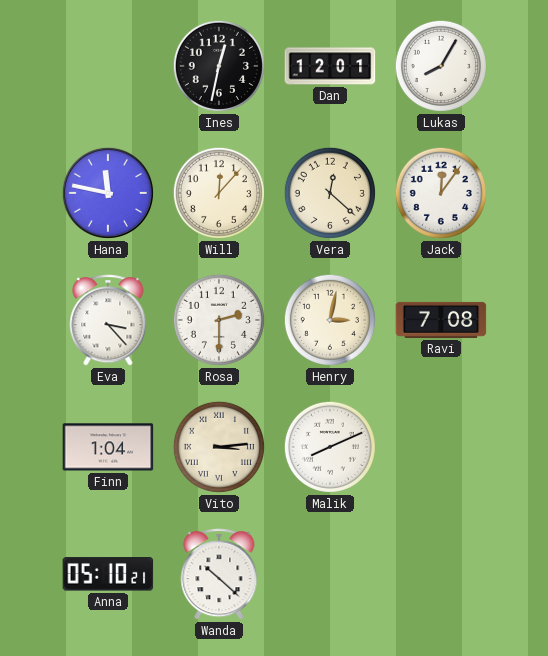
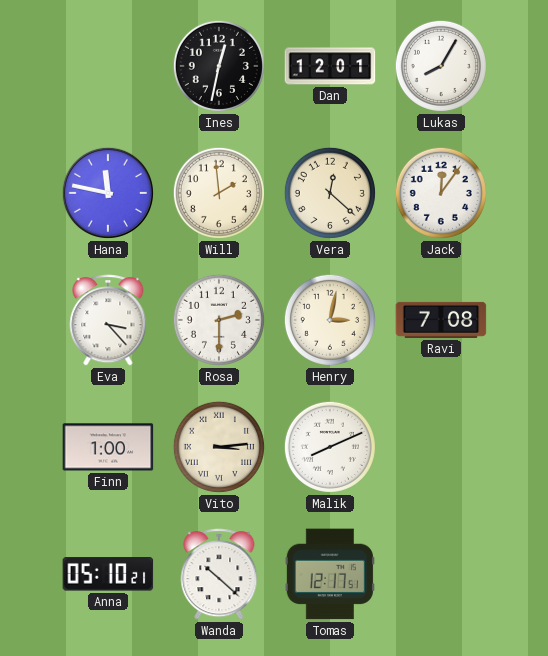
Will: 12:07 -> 1:59 (219, 193)
Finn: 1:04 -> 1:00 (108, 447)
Tomas: none -> 12:17 (330, 574)
